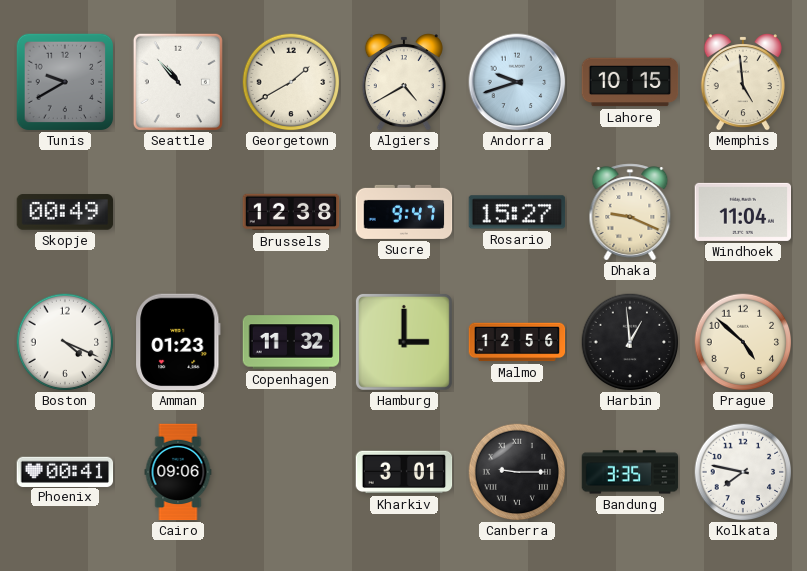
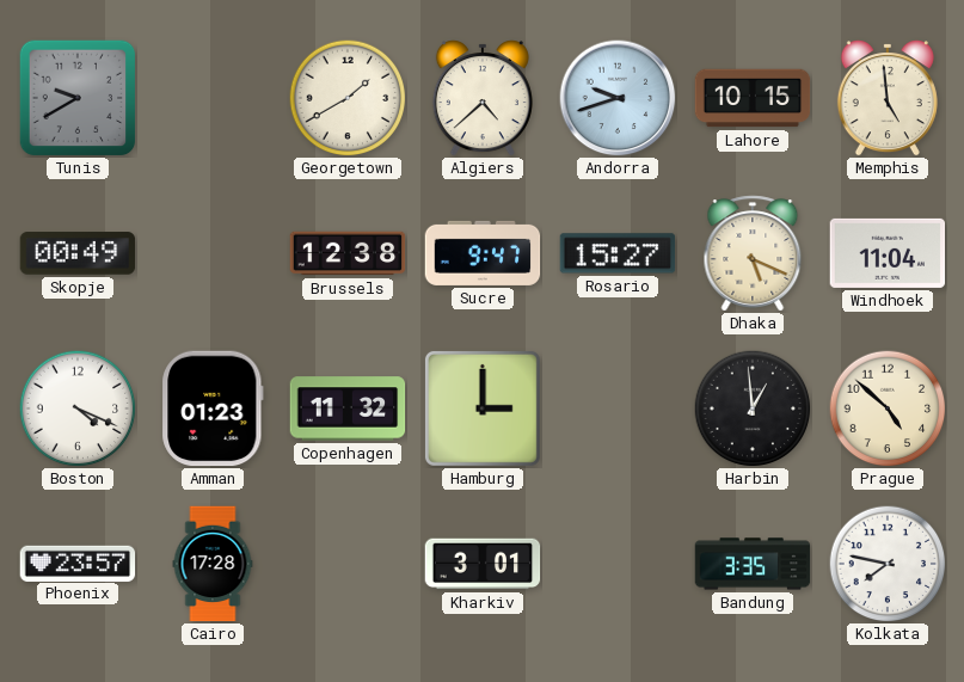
Seattle: 10:53 -> none (178, 82)
Algiers: 4:40 -> 4:38 (483, 98)
Dhaka: 9:19 -> 5:19 (753, 253)
Malmo: 12:56 -> none (517, 342)
Phoenix: 00:41 -> 23:57 (78, 563)
Cairo: 09:06 -> 17:28 (213, 564)
Canberra: 9:15 -> none (517, 472)
